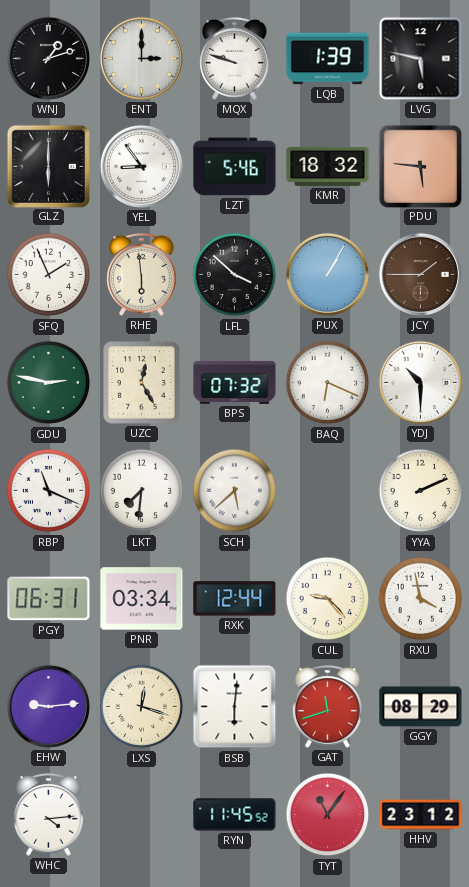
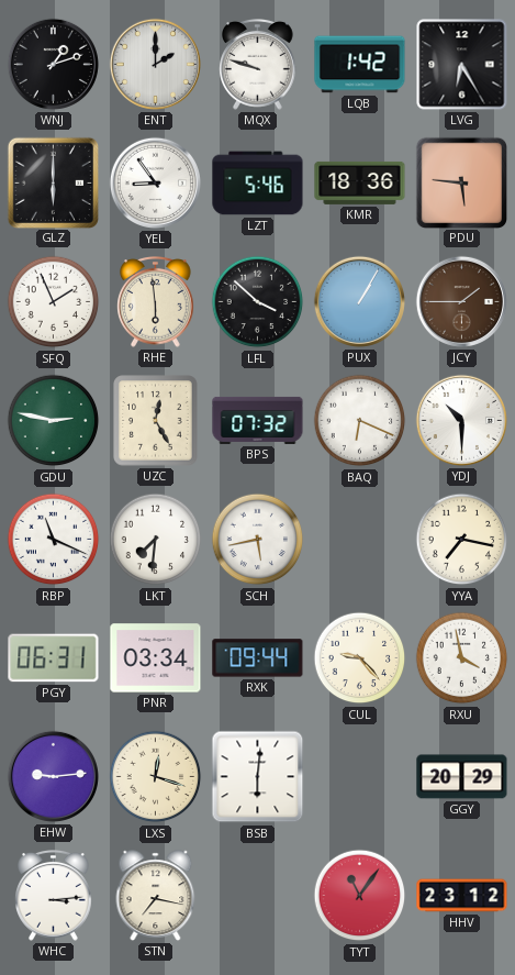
ENT: 3:00 -> 2:00 (155, 64)
LQB: 1:39 -> 1:42 (360, 65)
LVG: 5:47 -> 6:25 (462, 65)
KMR: 18:32 -> 18:36 (360, 182)
SCH: 5:38 -> 5:43 (258, 540)
YYA: 2:11 -> 7:17 (462, 540)
RXK: 12:44 -> 09:44 (258, 658)
GAT: 11:42 -> none (328, 707)
GGY: 08:29 -> 20:29 (462, 777)
WHC: 4:14 -> 3:14 (54, 896)
STN: none -> 7:17 (156, 896)
RYN: 11:45 -> none (235, 815)
